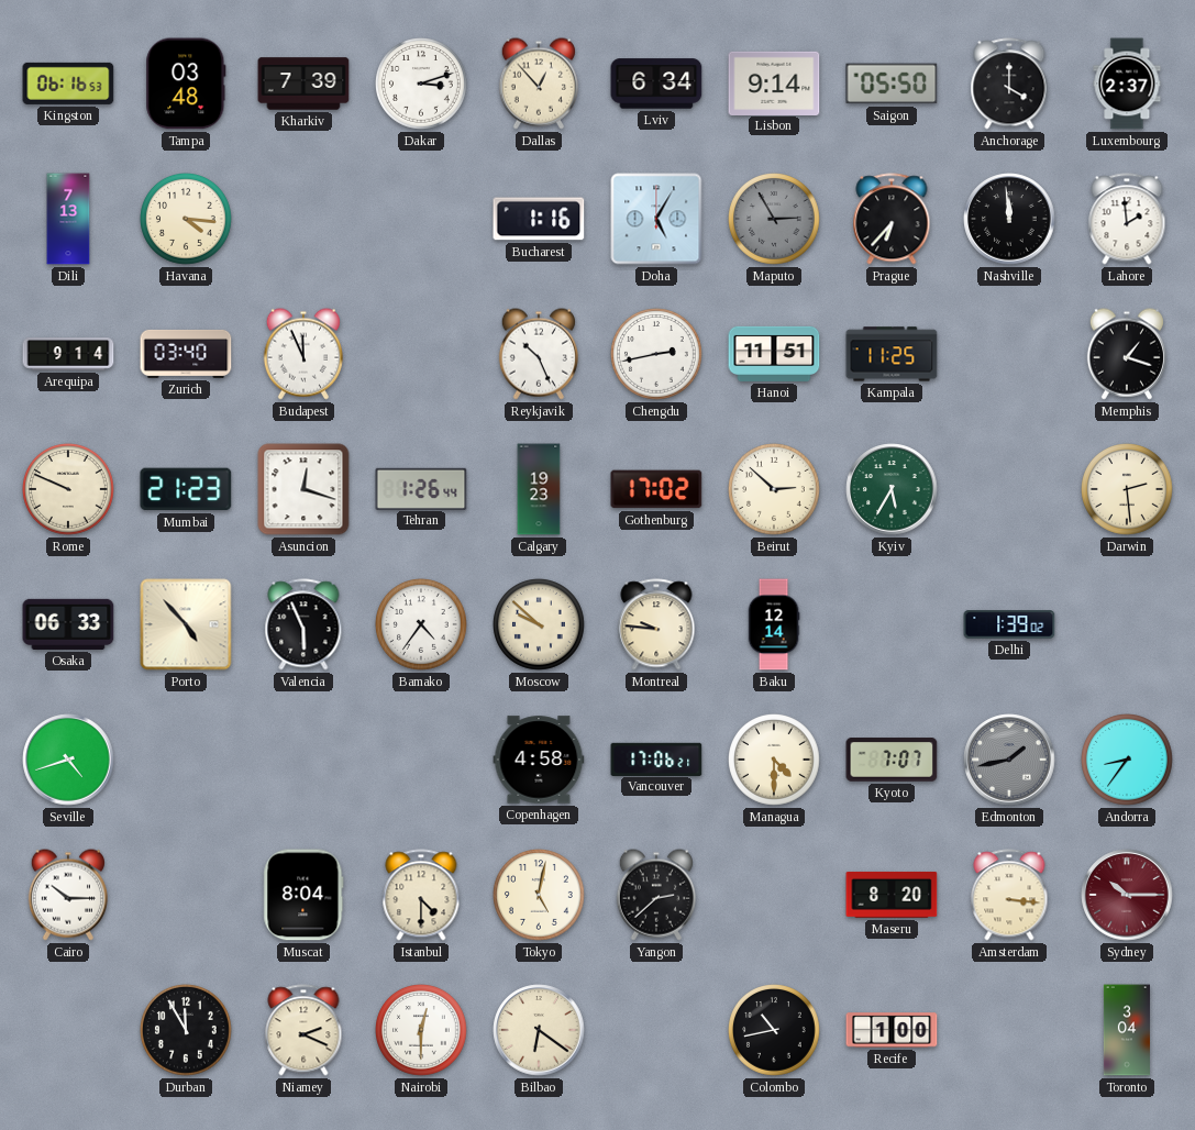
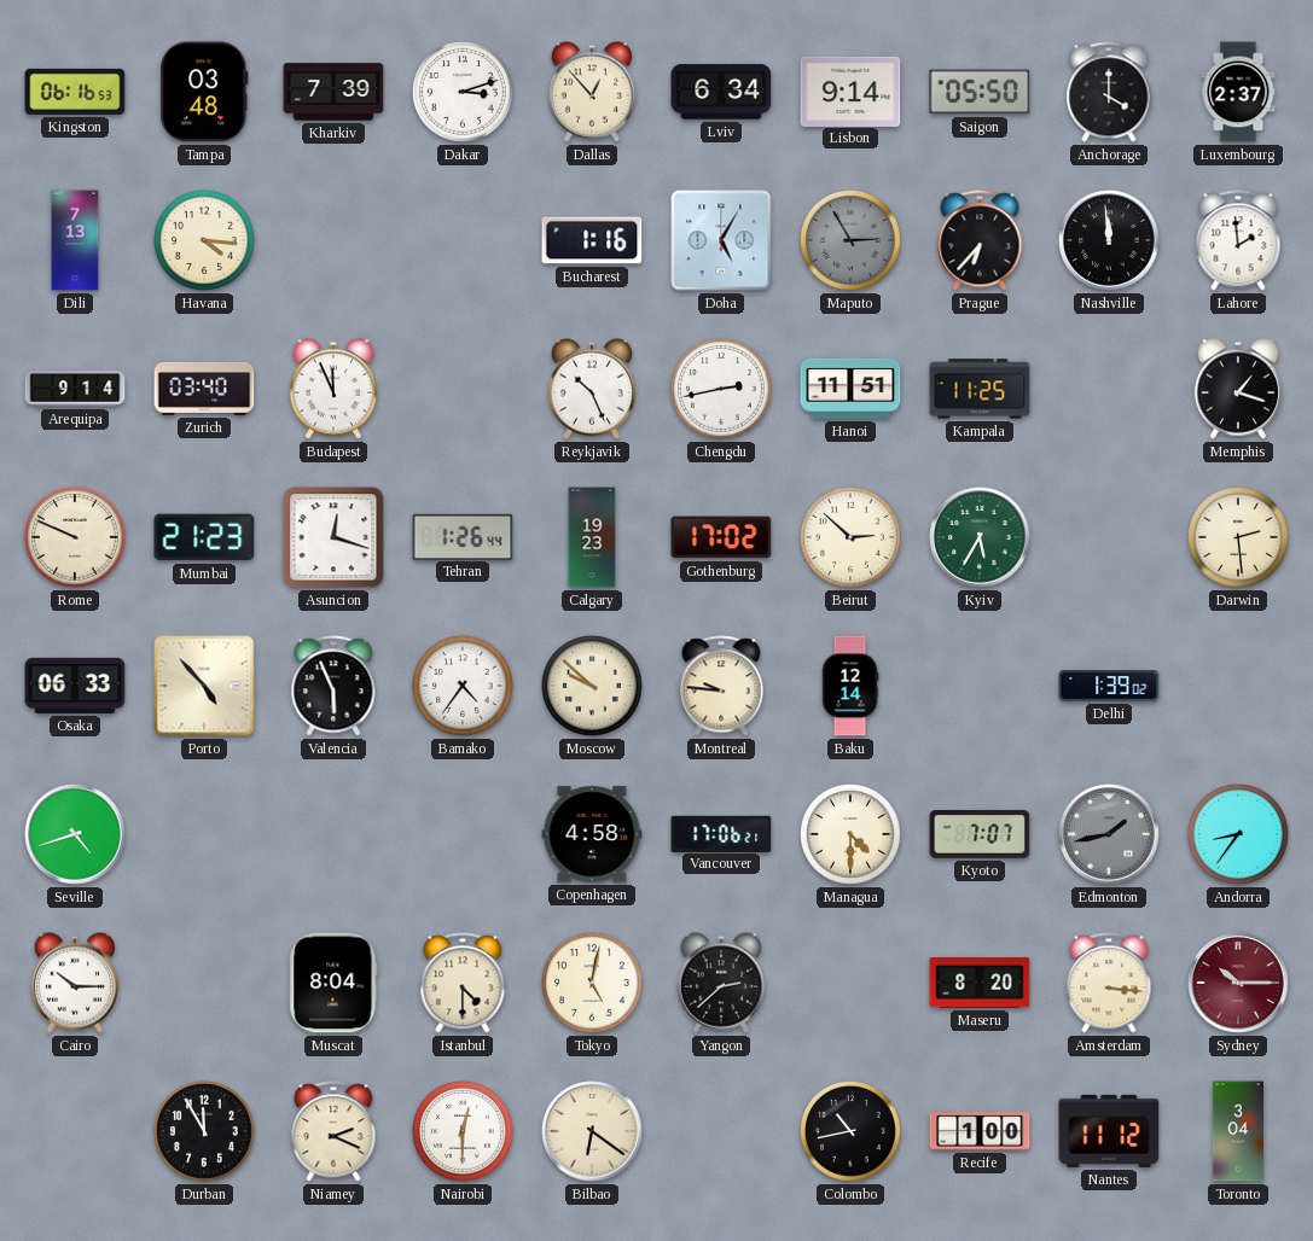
Nantes: none -> 11:12 (1109, 1131)
